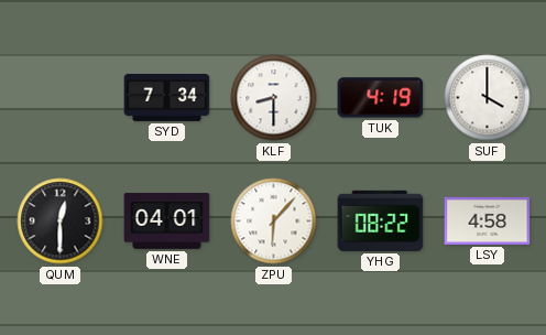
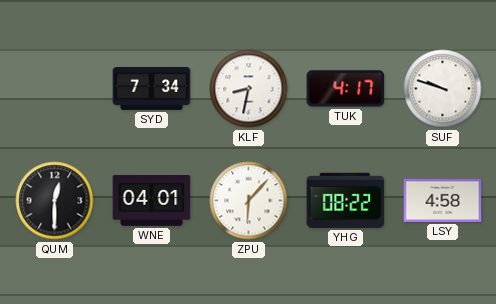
KLF: 8:30 -> 8:32 (249, 89)
TUK: 4:19 -> 4:17 (346, 89)
SUF: 4:00 -> 9:48 (443, 89)
